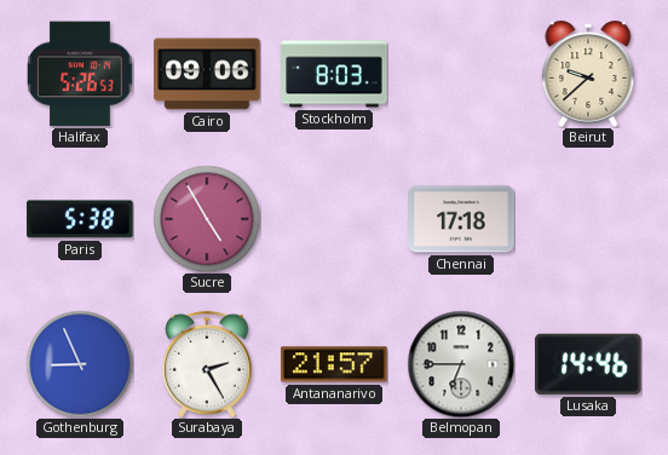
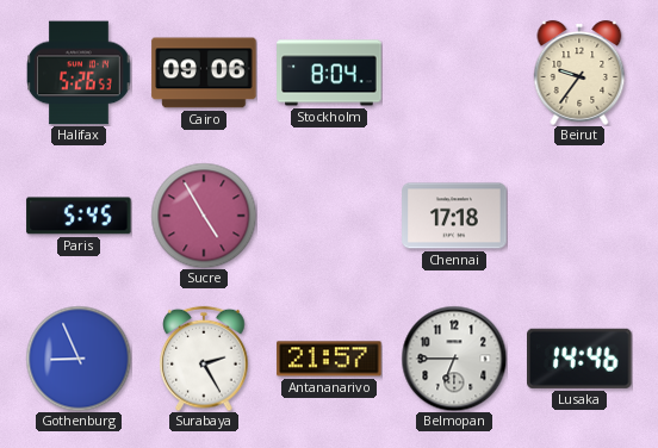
Stockholm: 8:03 -> 8:04 (329, 73)
Beirut: 9:38 -> 9:36 (579, 74)
Paris: 5:38 -> 5:45 (79, 216)
